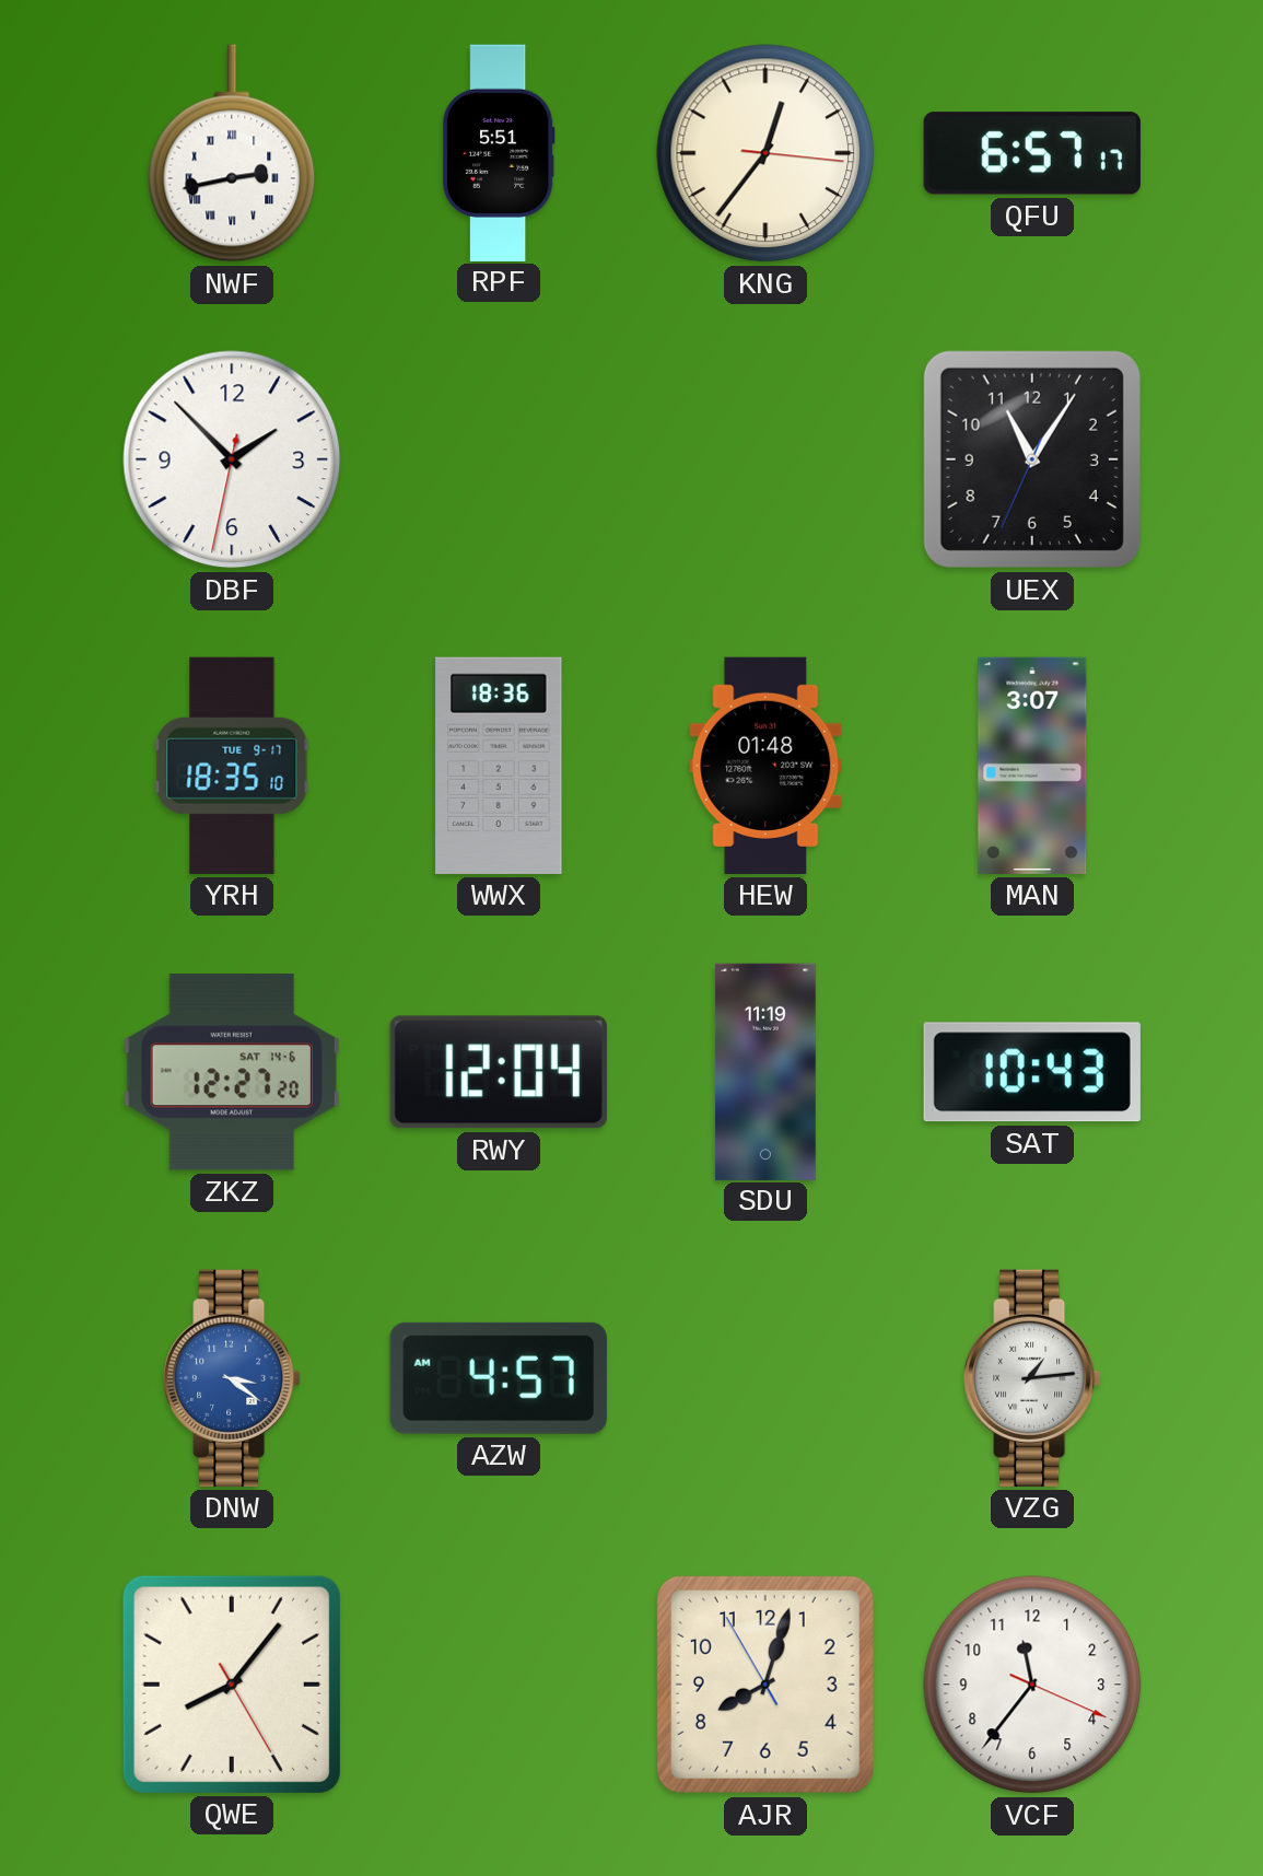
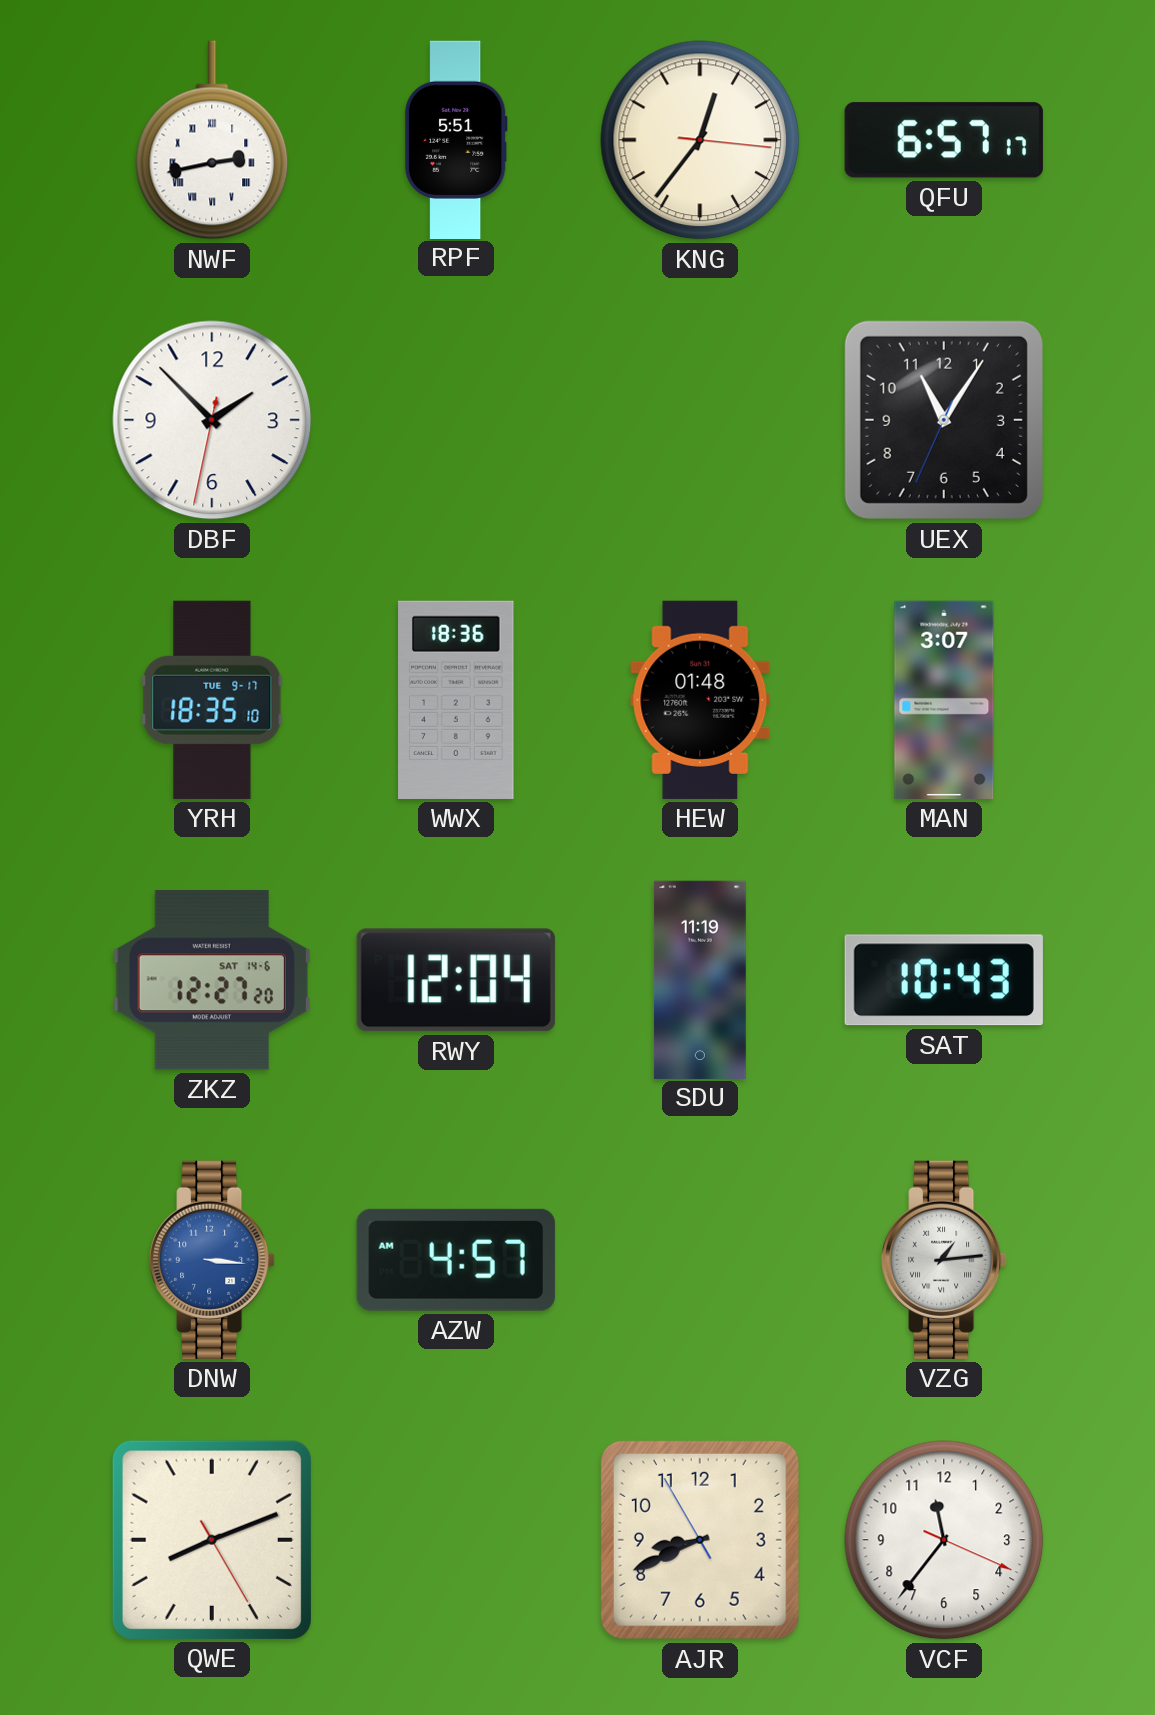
DNW: 3:21 -> 3:16 (213, 1260)
QWE: 8:06 -> 8:11 (212, 1540)
AJR: 8:02 -> 8:40 (700, 1540)
